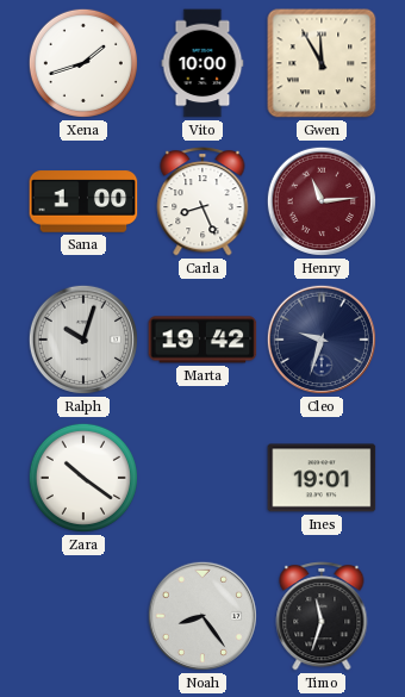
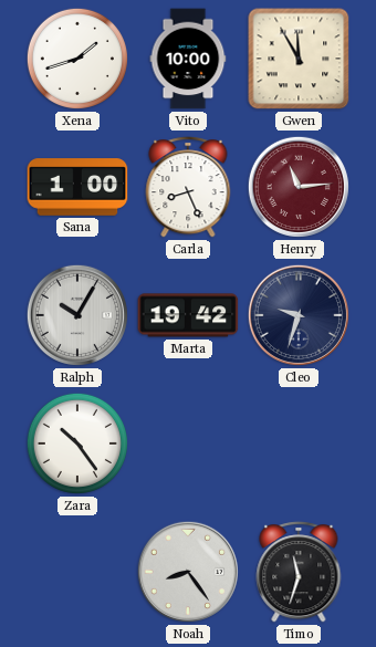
Ralph: 10:03 -> 10:05 (77, 315)
Zara: 10:21 -> 10:24 (77, 443)
Ines: 19:01 -> none (322, 478)
